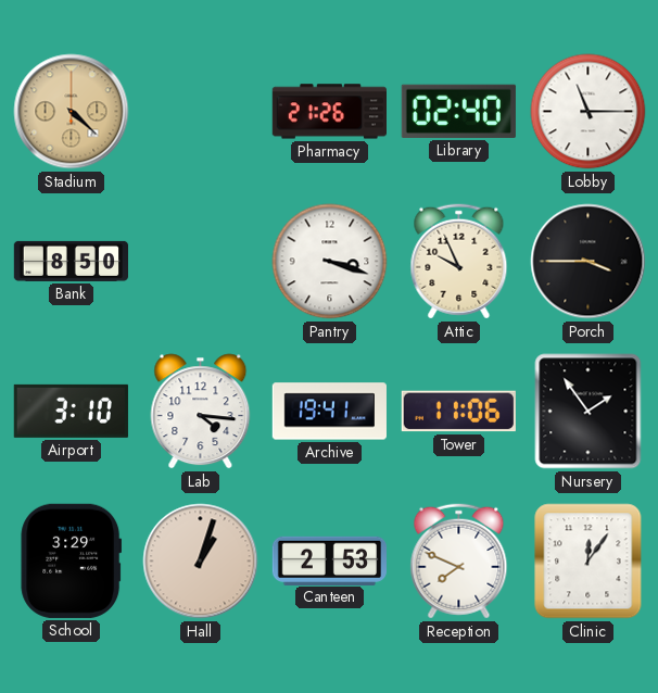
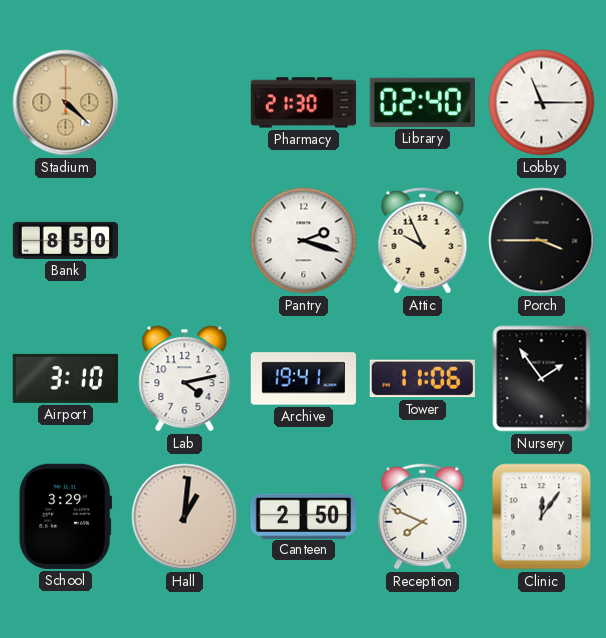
Pharmacy: 21:26 -> 21:30 (303, 103)
Pantry: 3:18 -> 2:18 (304, 241)
Lab: 4:16 -> 4:13 (185, 379)
Hall: 1:03 -> 1:01 (185, 517)
Canteen: 2:53 -> 2:50 (303, 516)
